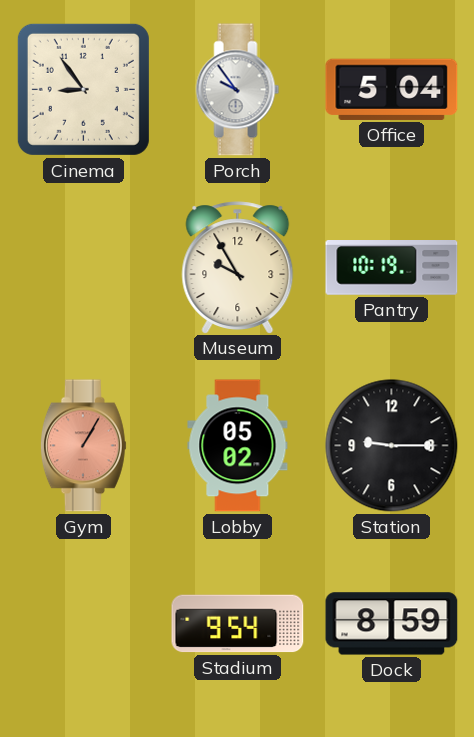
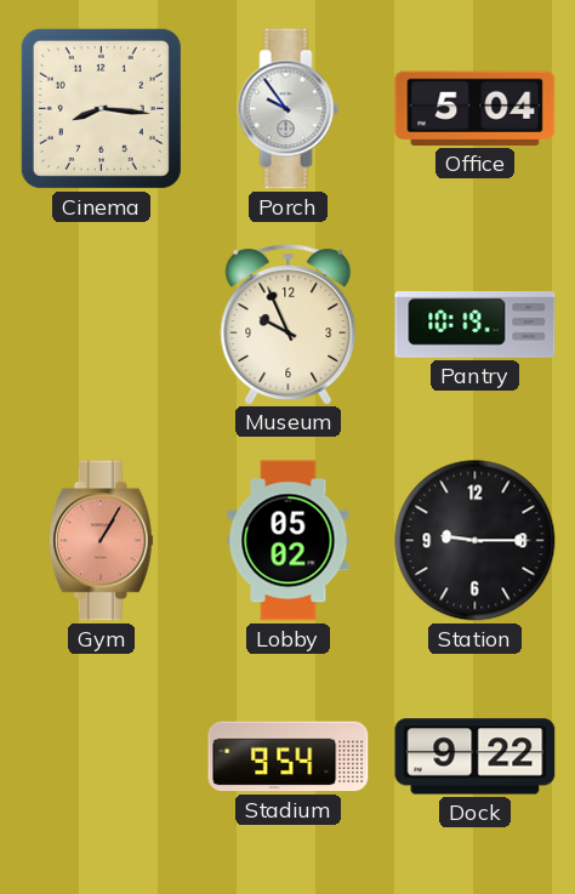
Cinema: 8:54 -> 8:16 (101, 108)
Museum: 9:55 -> 9:56 (289, 324)
Dock: 8:59 -> 9:22 (476, 757)
